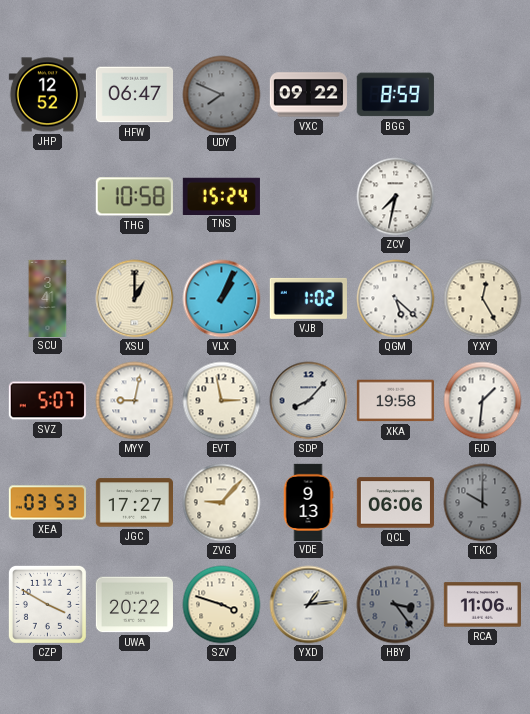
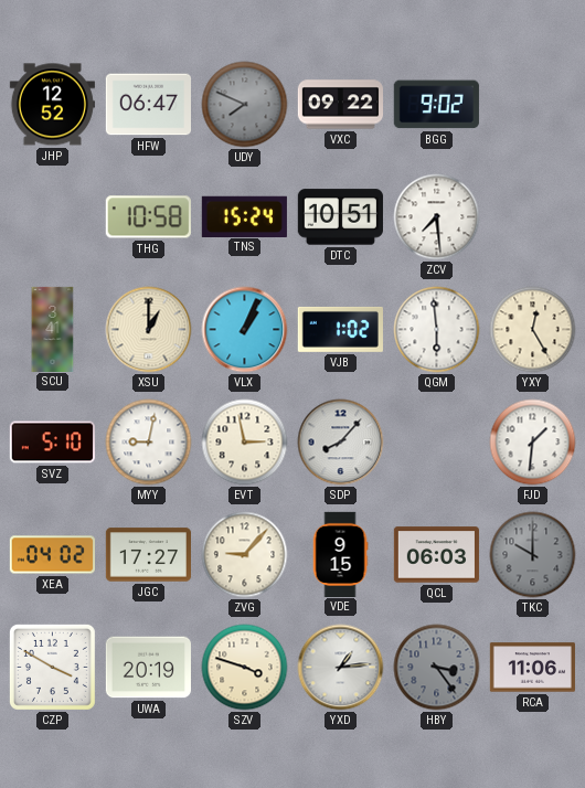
BGG: 8:59 -> 9:02 (436, 105)
DTC: none -> 10:51 (340, 217)
ZCV: 7:32 -> 7:29 (437, 217)
QGM: 5:22 -> 5:59 (437, 330)
SVZ: 5:07 -> 5:10 (52, 443)
XKA: 19:58 -> none (395, 401)
XEA: 03:53 -> 04:02 (52, 555)
VDE: 9:13 -> 9:15 (340, 554)
QCL: 06:06 -> 06:03 (436, 555)
UWA: 20:22 -> 20:19 (148, 668)
